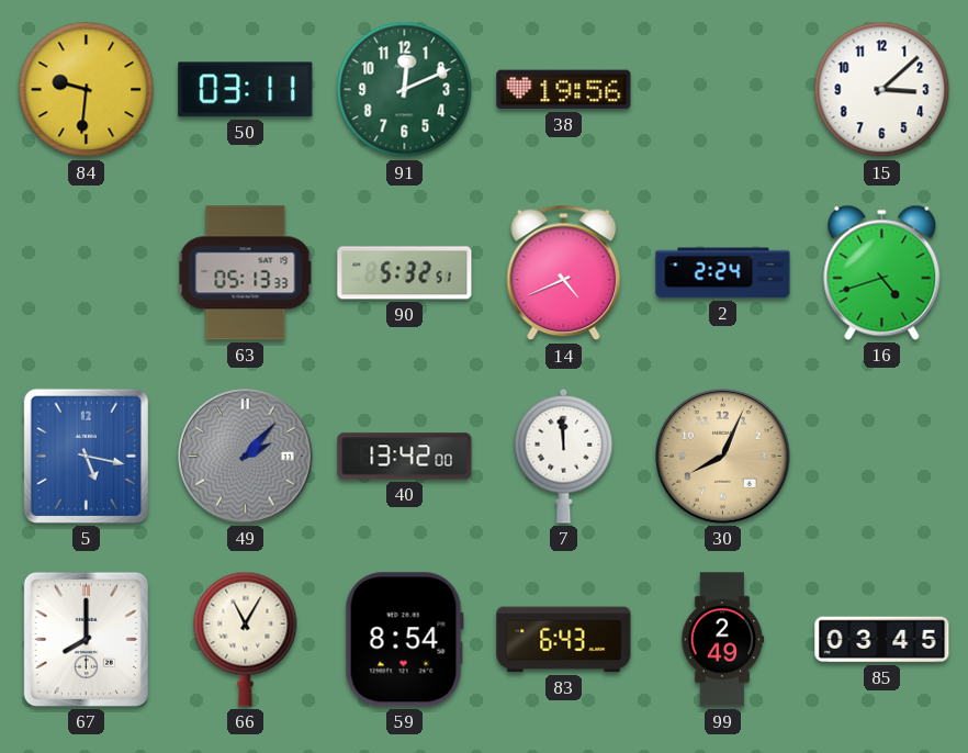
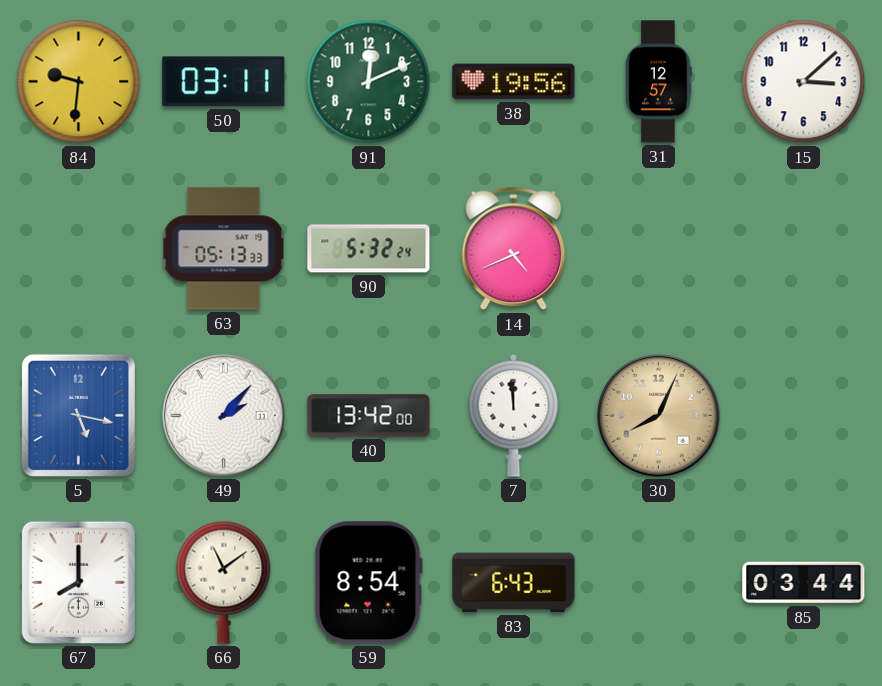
31: none -> 12:57 (659, 82)
90: 5:32:51 -> 5:32:24 (369, 249)
2: 2:24 -> none (723, 273)
16: 4:42 -> none (882, 272)
49 dial: grey -> white (224, 416)
66: 11:05 -> 11:09 (224, 582)
99: 2:49 -> none (722, 640)
85: 03:45 -> 03:44 (804, 583)
